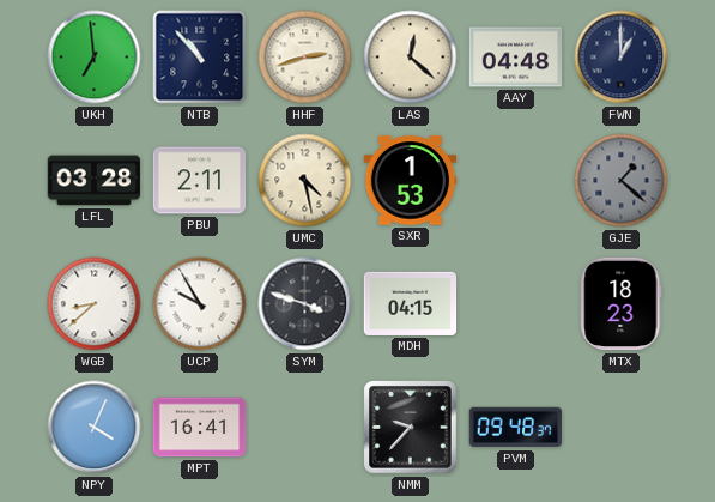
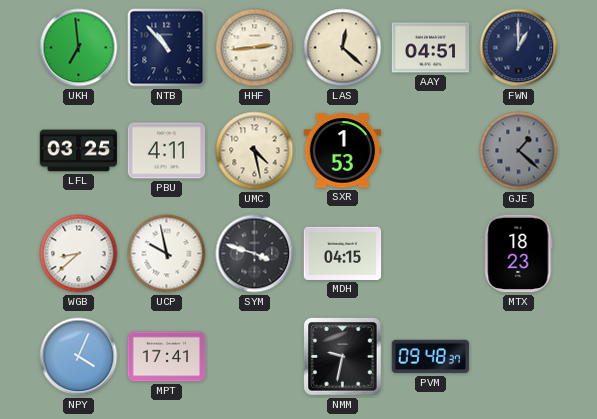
HHF: 2:42 -> 2:44 (255, 48)
AAY: 04:48 -> 04:51 (431, 48)
LFL: 03:28 -> 03:25 (79, 151)
PBU: 2:11 -> 4:11 (167, 151)
UCP: 9:55 -> 9:58 (167, 254)
MPT: 16:41 -> 17:41 (167, 357)
NMM: 9:37 -> 9:32 (343, 357)
